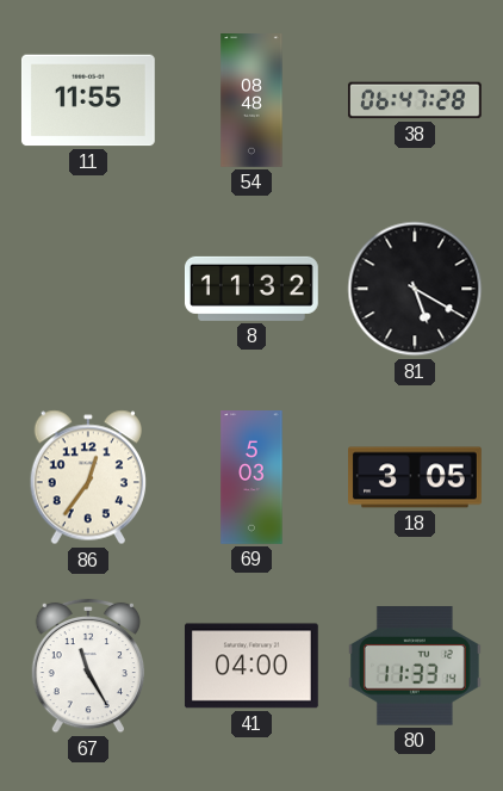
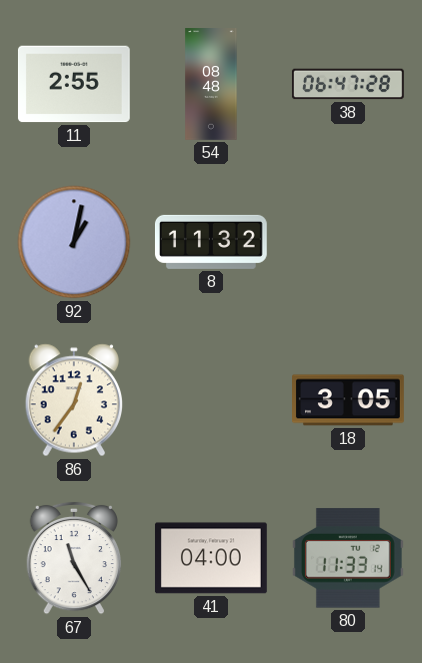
11: 11:55 -> 2:55 (74, 84)
92: none -> 1:02 (74, 242)
81: 5:20 -> none (415, 289)
69: 5:03 -> none (251, 478)
